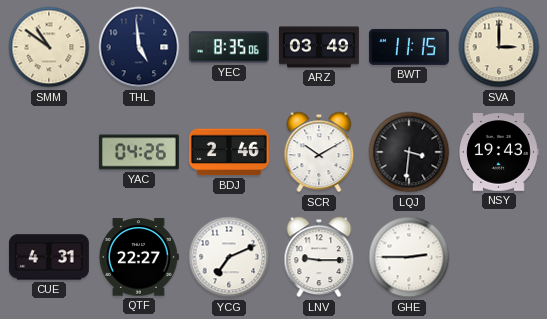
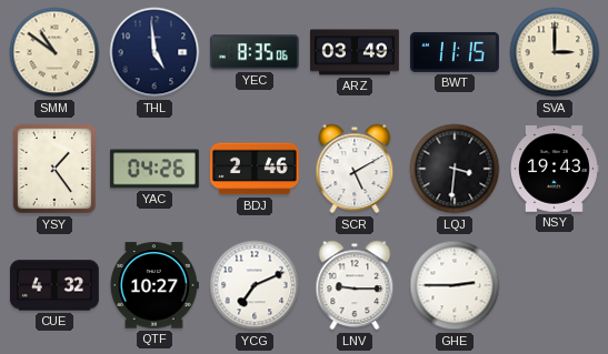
YSY: none -> 1:24 (54, 169)
SCR: 10:10 -> 5:10 (355, 169)
CUE: 4:31 -> 4:32 (54, 285)
QTF: 22:27 -> 10:27 (155, 285)
